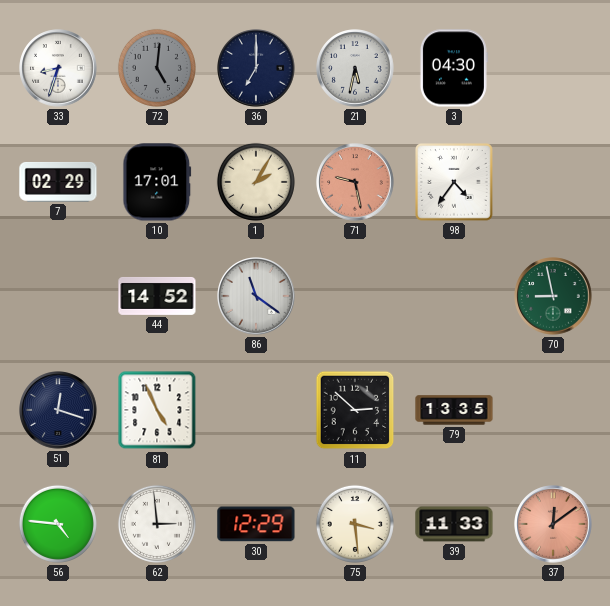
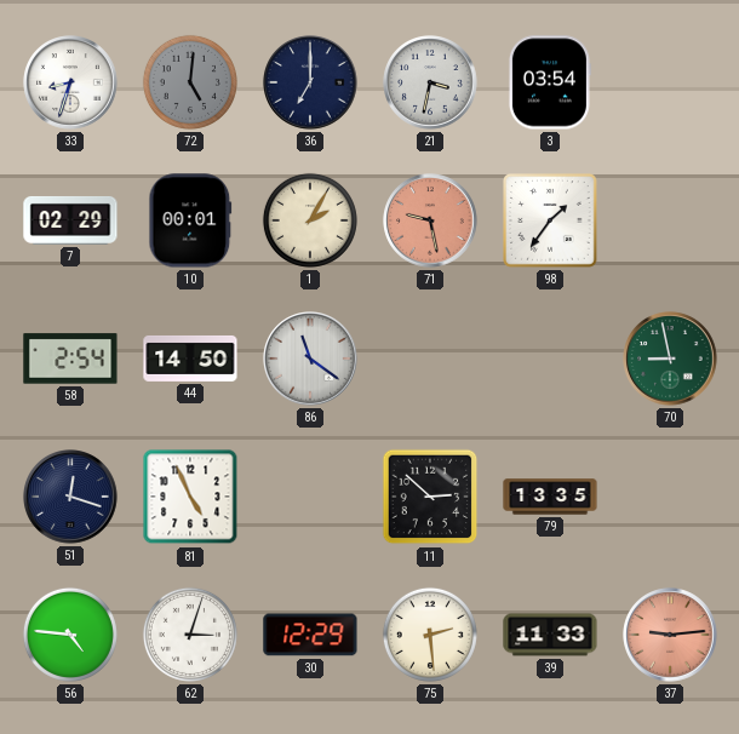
21: 5:32 -> 3:32 (430, 82)
3: 04:30 -> 03:54 (549, 82)
10: 17:01 -> 00:01 (190, 220)
98: 4:36 -> 1:36 (551, 222)
58: none -> 2:54 (70, 359)
44: 14:52 -> 14:50 (190, 359)
62: 2:59 -> 3:03 (190, 635)
75: 3:29 -> 2:29 (430, 635)
37: 12:09 -> 9:14 (670, 635)
